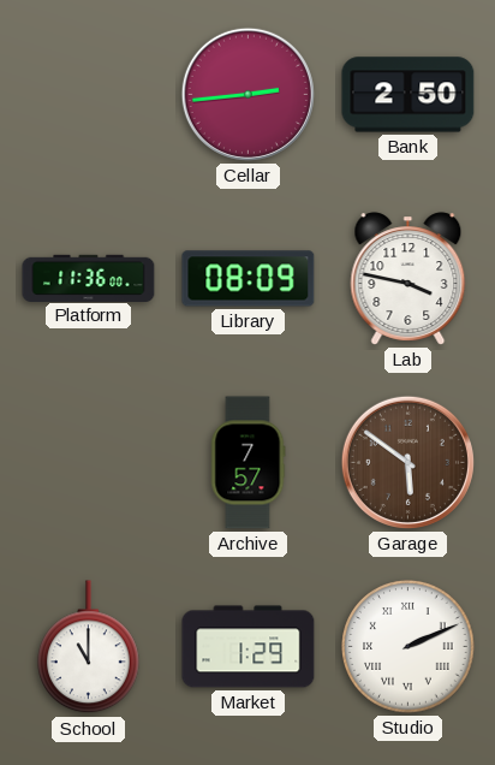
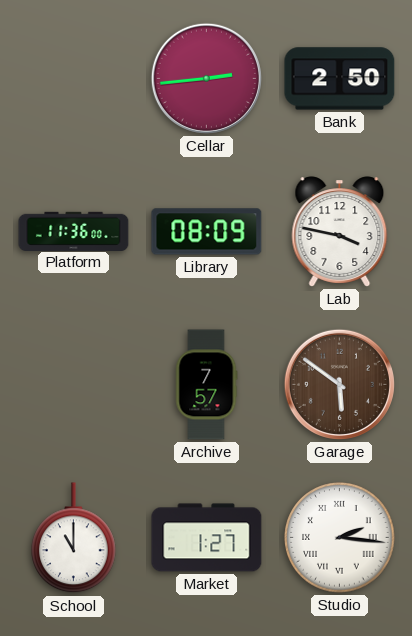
Market: 1:29 -> 1:27 (207, 538)
Studio: 2:11 -> 2:16 (340, 538)
